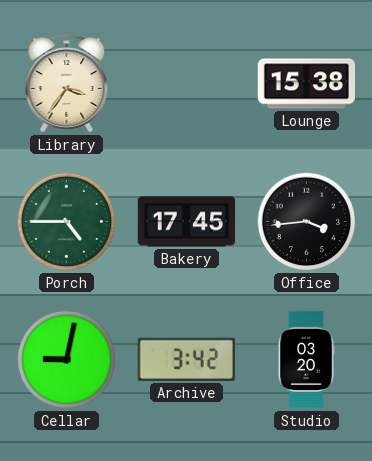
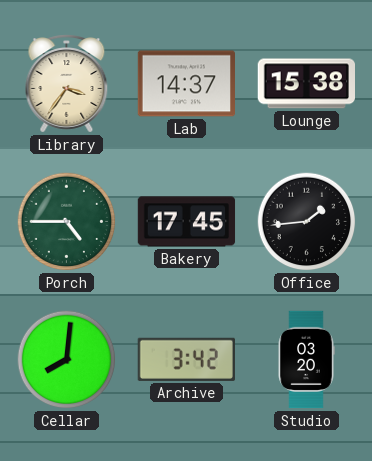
Lab: none -> 14:37 (186, 84)
Office: 3:44 -> 1:44 (307, 222)
Cellar: 9:02 -> 8:01 (67, 360)
